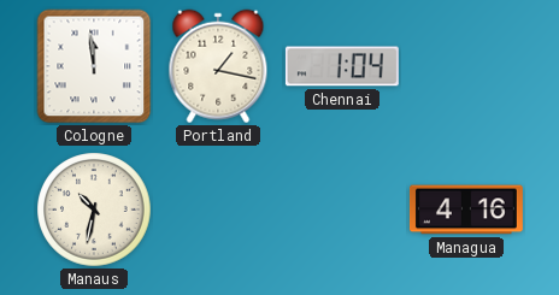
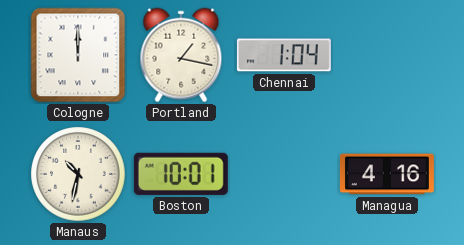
Cologne: 11:59 -> 12:00 (78, 55)
Boston: none -> 10:01 (181, 174)
